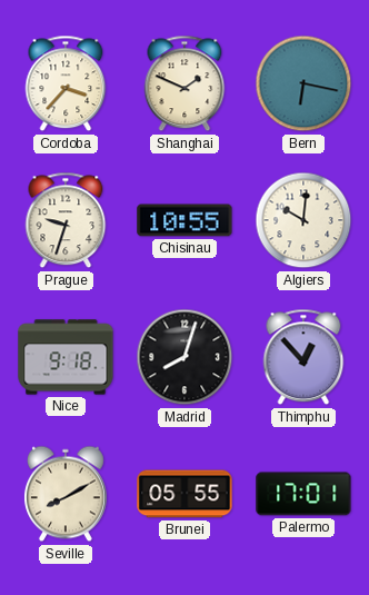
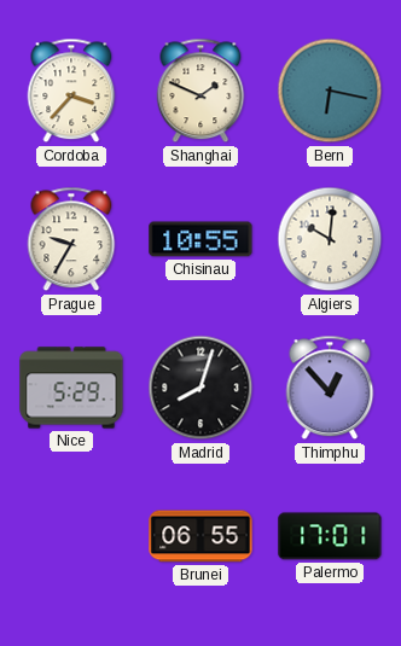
Prague: 9:33 -> 9:35 (71, 239)
Nice: 9:18 -> 5:29 (71, 388)
Seville: 8:10 -> none (66, 494)
Brunei: 05:55 -> 06:55 (200, 536)
